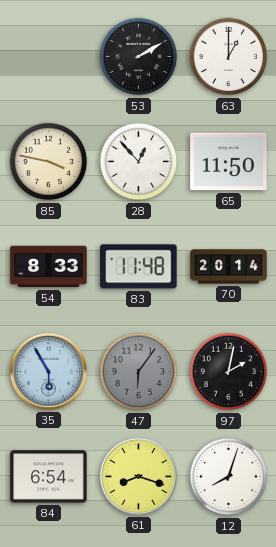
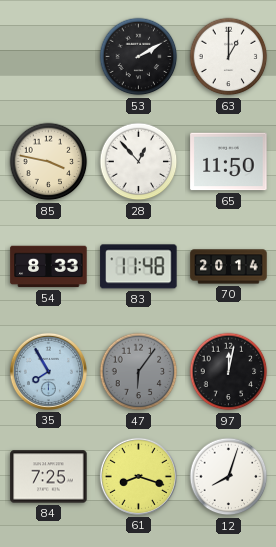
35: 5:55 -> 7:55 (48, 371)
97: 2:02 -> 12:02 (229, 372)
84: 6:54 -> 7:25 (49, 477)
